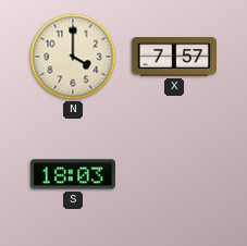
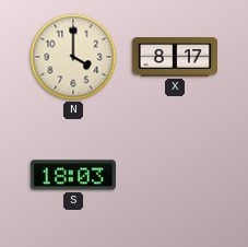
X: 7:57 -> 8:17 (175, 57)
